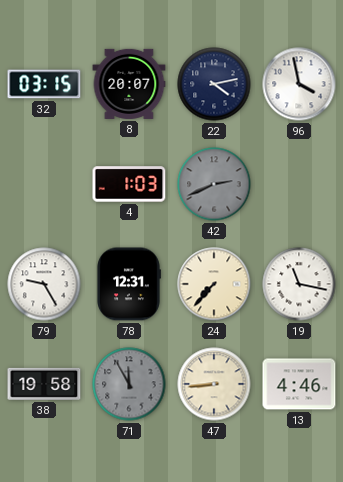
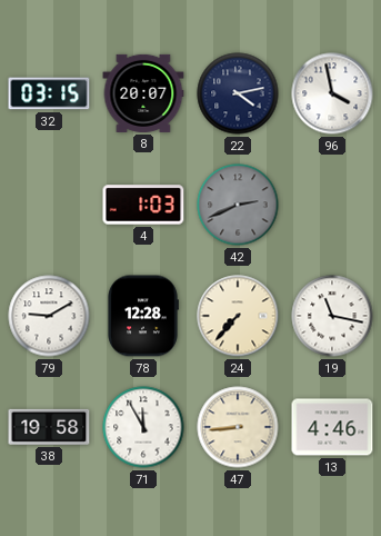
79: 9:25 -> 9:10 (49, 316)
78: 12:31 -> 12:28 (143, 316)
71 dial: grey -> white (143, 427)
